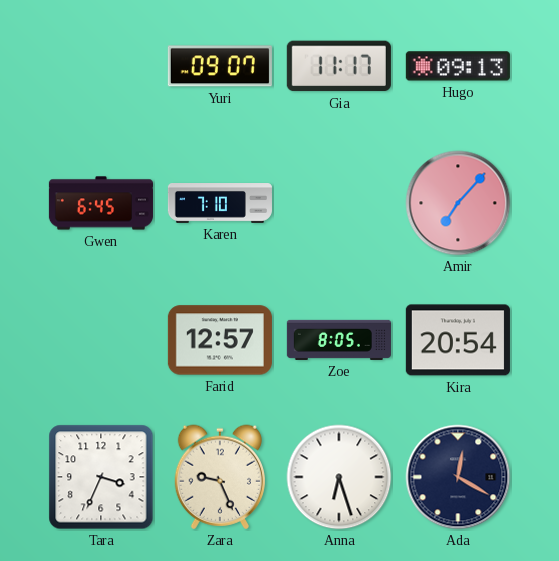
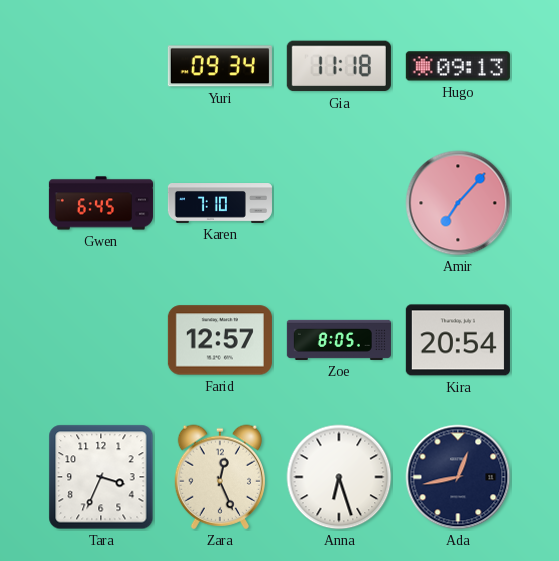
Yuri: 09:07 -> 09:34 (220, 66)
Gia: 11:17 -> 11:18 (339, 66)
Zara: 9:26 -> 12:26 (220, 477)
Ada: 12:20 -> 12:43 (458, 477)
